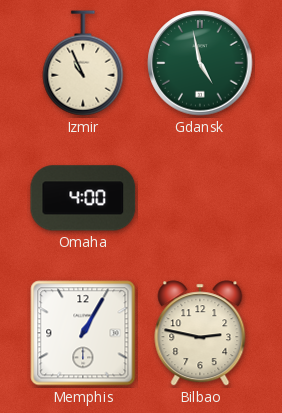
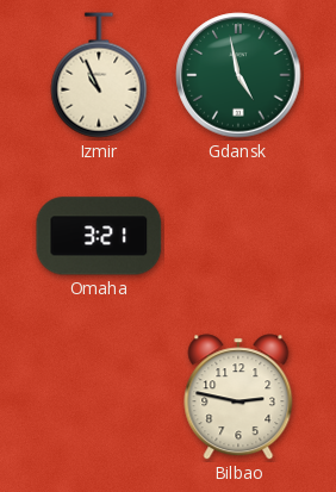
Omaha: 4:00 -> 3:21 (99, 236)
Memphis: 1:05 -> none (83, 333)
